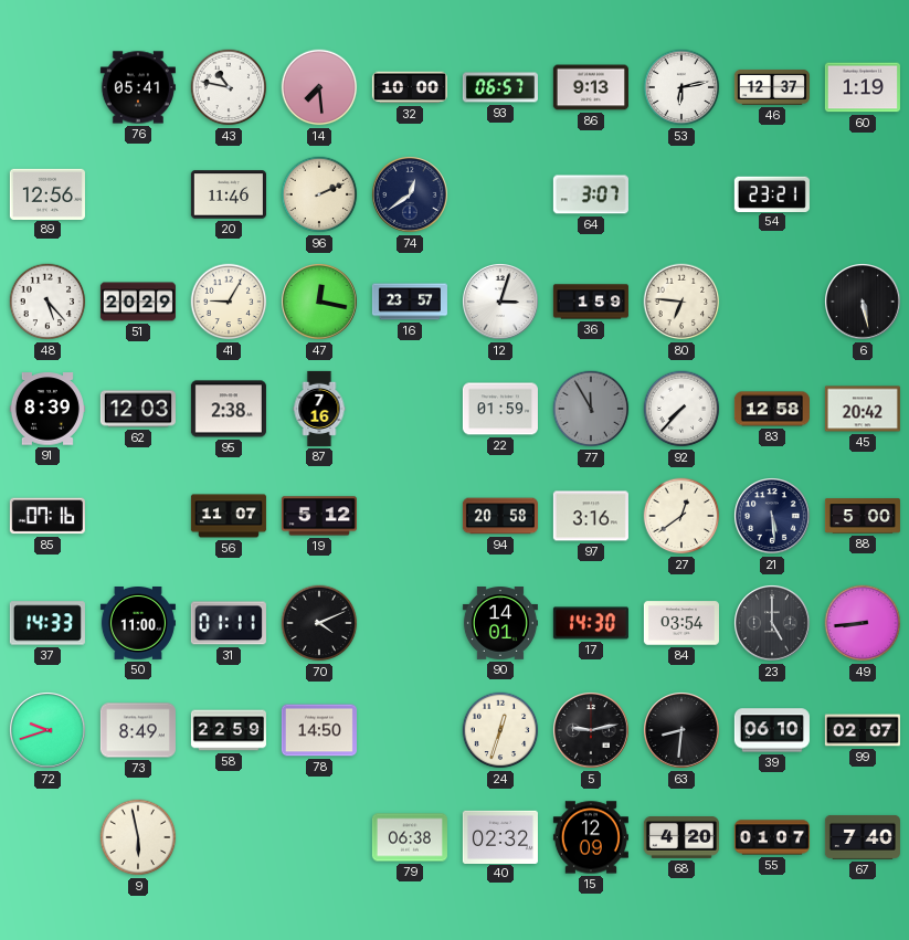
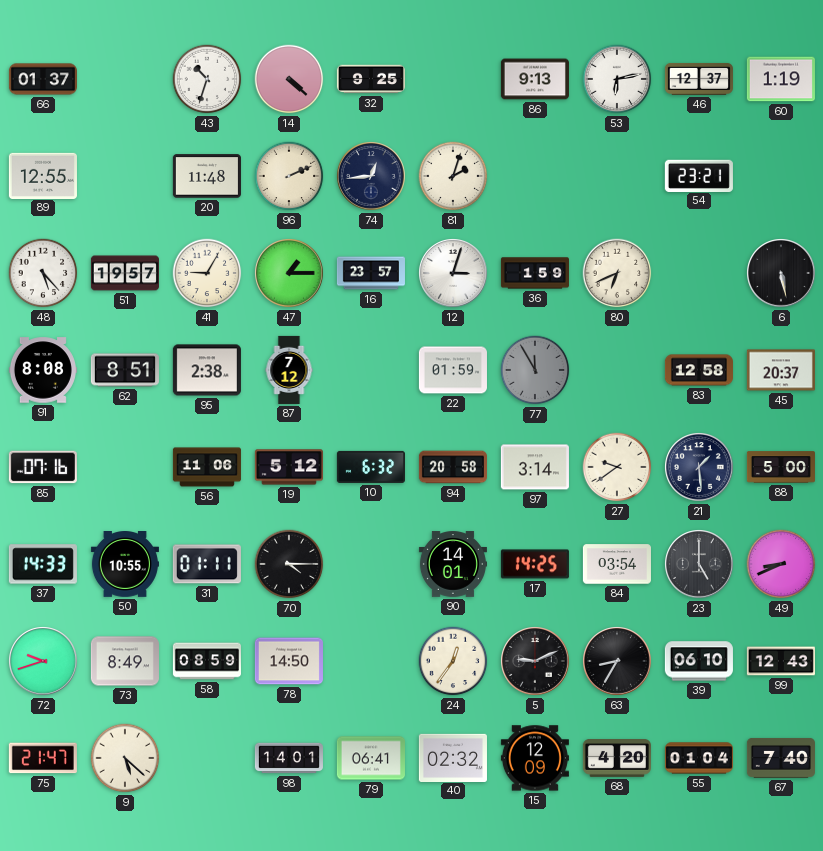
66: none -> 01:37 (43, 79)
76: 05:41 -> none (138, 87)
43: 10:47 -> 10:33 (207, 79)
14: 7:29 -> 4:22 (289, 79)
32: 10:00 -> 9:25 (371, 79)
93: 06:57 -> none (500, 87)
89: 12:56 -> 12:55 (43, 175)
20: 11:46 -> 11:48 (207, 176)
74: 12:39 -> 12:44 (372, 177)
81: none -> 2:03 (453, 176)
64: 3:07 -> none (591, 194)
51: 20:29 -> 19:57 (125, 273)
47: 12:17 -> 1:15 (290, 274)
80: 6:46 -> 6:41 (617, 273)
91: 8:39 -> 8:08 (43, 370)
62: 12:03 -> 8:51 (125, 370)
87: 7:16 -> 7:12 (289, 370)
92: 7:37 -> none (681, 409)
45: 20:42 -> 20:37 (781, 370)
56: 11:07 -> 11:06 (207, 467)
10: none -> 6:32 (371, 467)
97: 3:16 -> 3:14 (535, 467)
27: 12:39 -> 9:39 (617, 467)
21: 5:29 -> 1:29 (700, 468)
50: 11:00 -> 10:55 (125, 565)
70: 4:11 -> 4:15 (289, 564)
17: 14:30 -> 14:25 (535, 564)
49: 8:44 -> 8:41 (781, 564)
58: 22:59 -> 08:59 (207, 661)
24: 12:33 -> 12:36 (453, 661)
5: 9:13 -> 9:11 (536, 662)
63: 8:31 -> 8:35 (618, 662)
99: 02:07 -> 12:43 (781, 661)
75: none -> 21:47 (43, 758)
9: 5:58 -> 5:22 (125, 758)
98: none -> 14:01 (289, 758)
79: 06:38 -> 06:41 (371, 758)
55: 01:07 -> 01:04 (699, 758)
